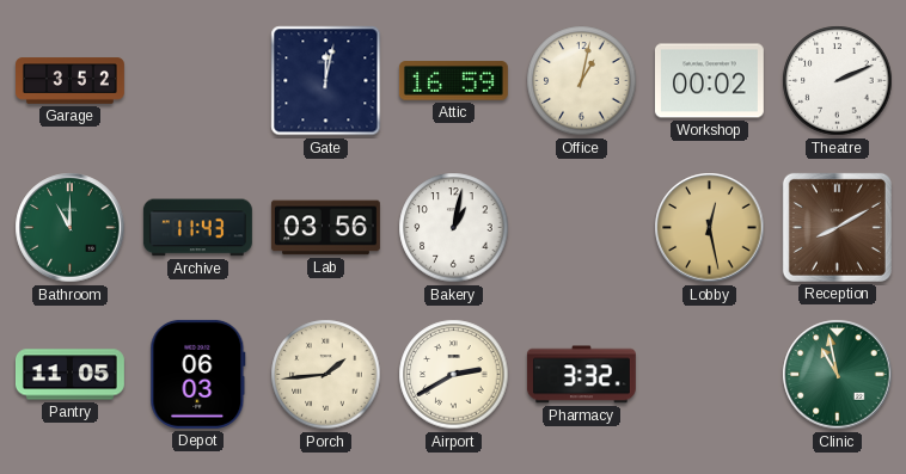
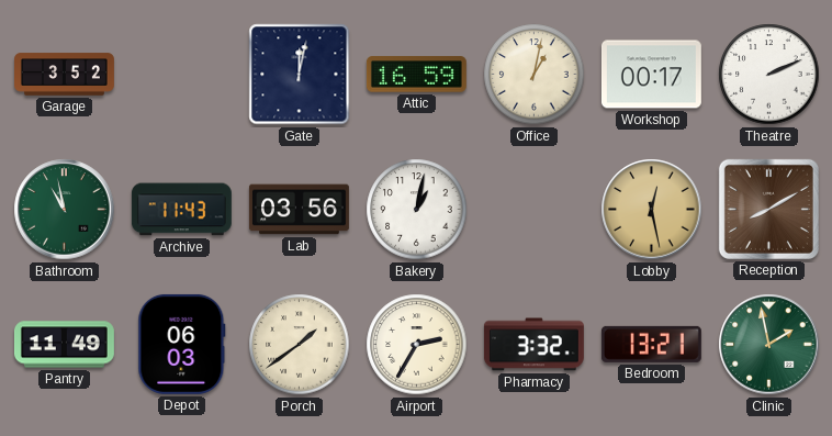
Workshop: 00:02 -> 00:17 (651, 75)
Bathroom: 11:00 -> 10:58 (65, 210)
Pantry: 11:05 -> 11:49 (64, 345)
Porch: 1:44 -> 1:39 (300, 345)
Airport: 2:40 -> 2:35 (417, 345)
Bedroom: none -> 13:21 (651, 344)
Clinic: 10:58 -> 1:58 (769, 345)
